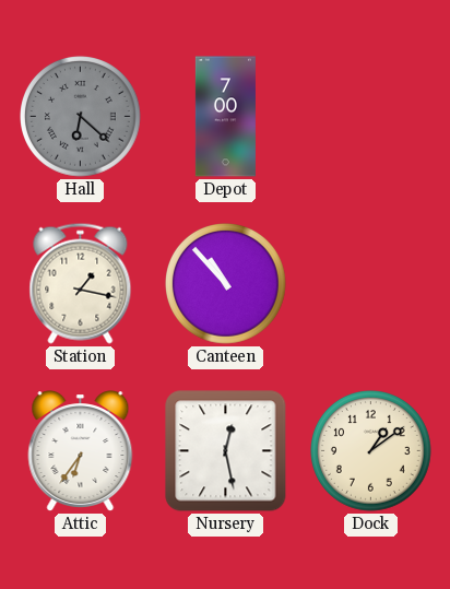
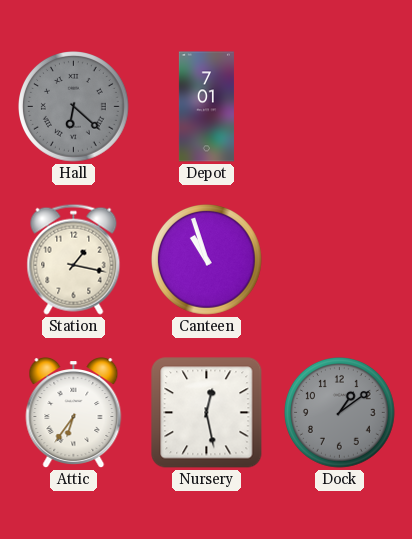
Depot: 7:00 -> 7:01 (206, 107)
Canteen: 10:53 -> 10:57 (207, 260)
Dock dial: cream -> grey (340, 413)
